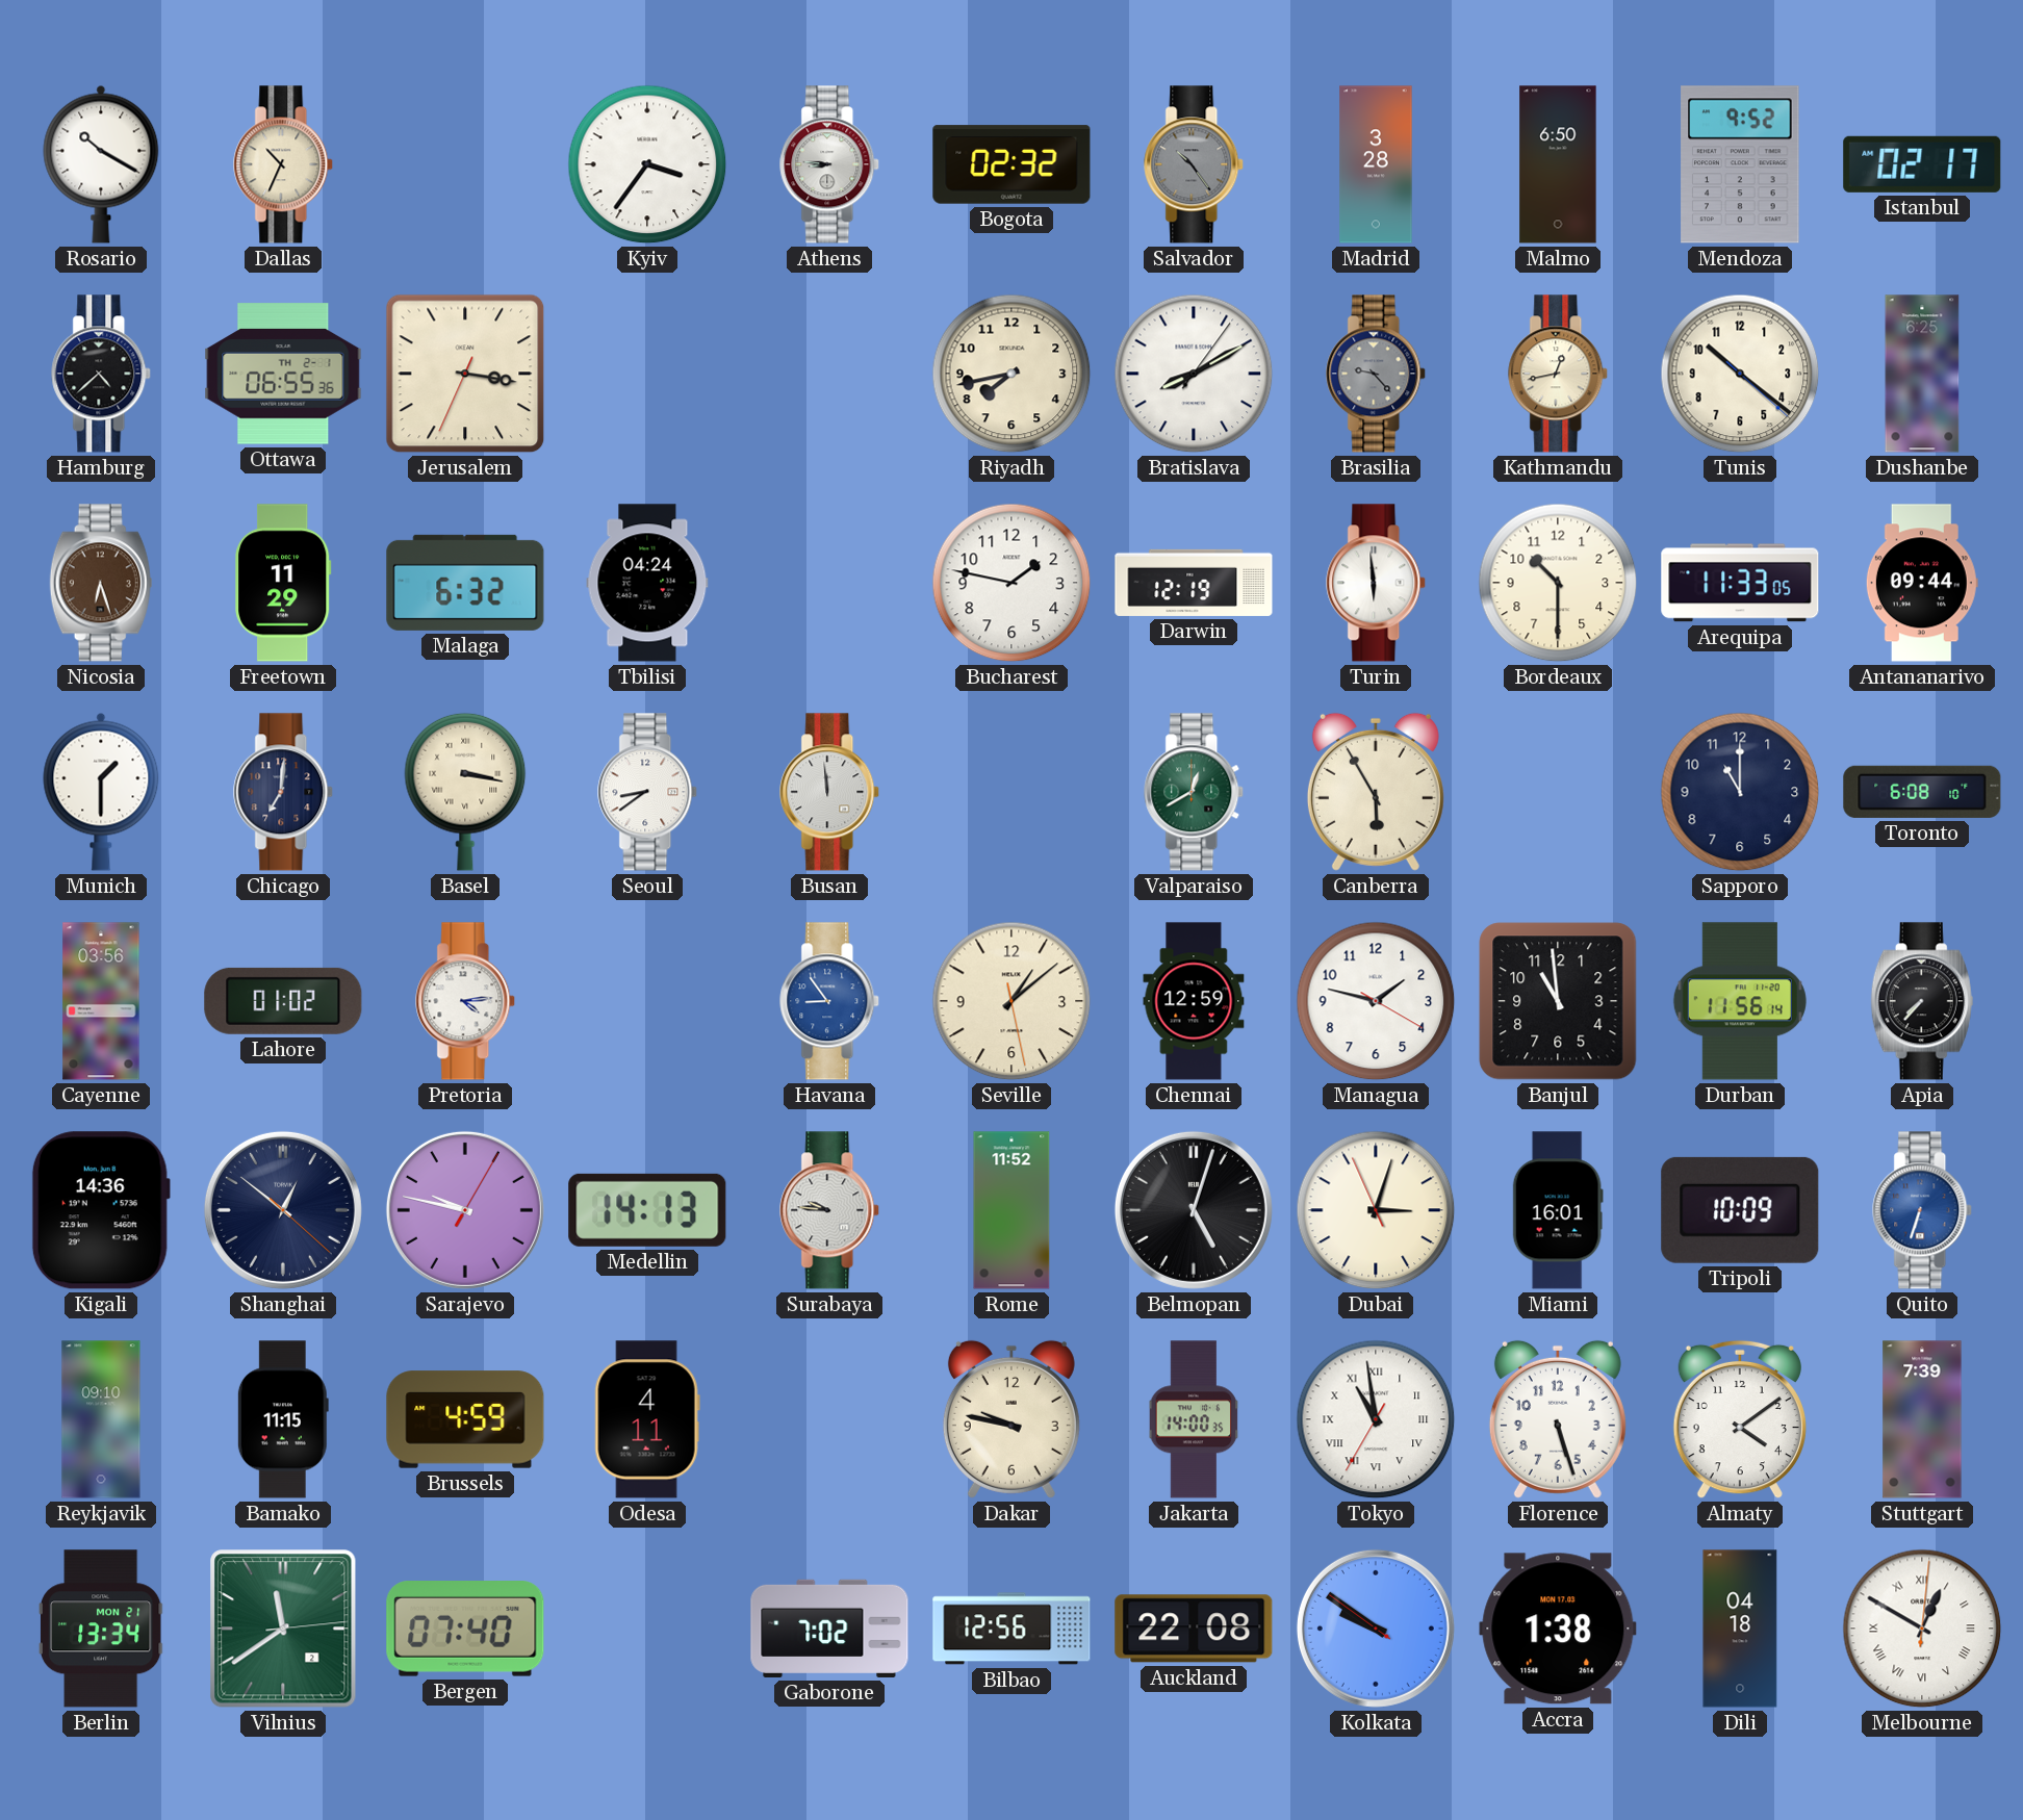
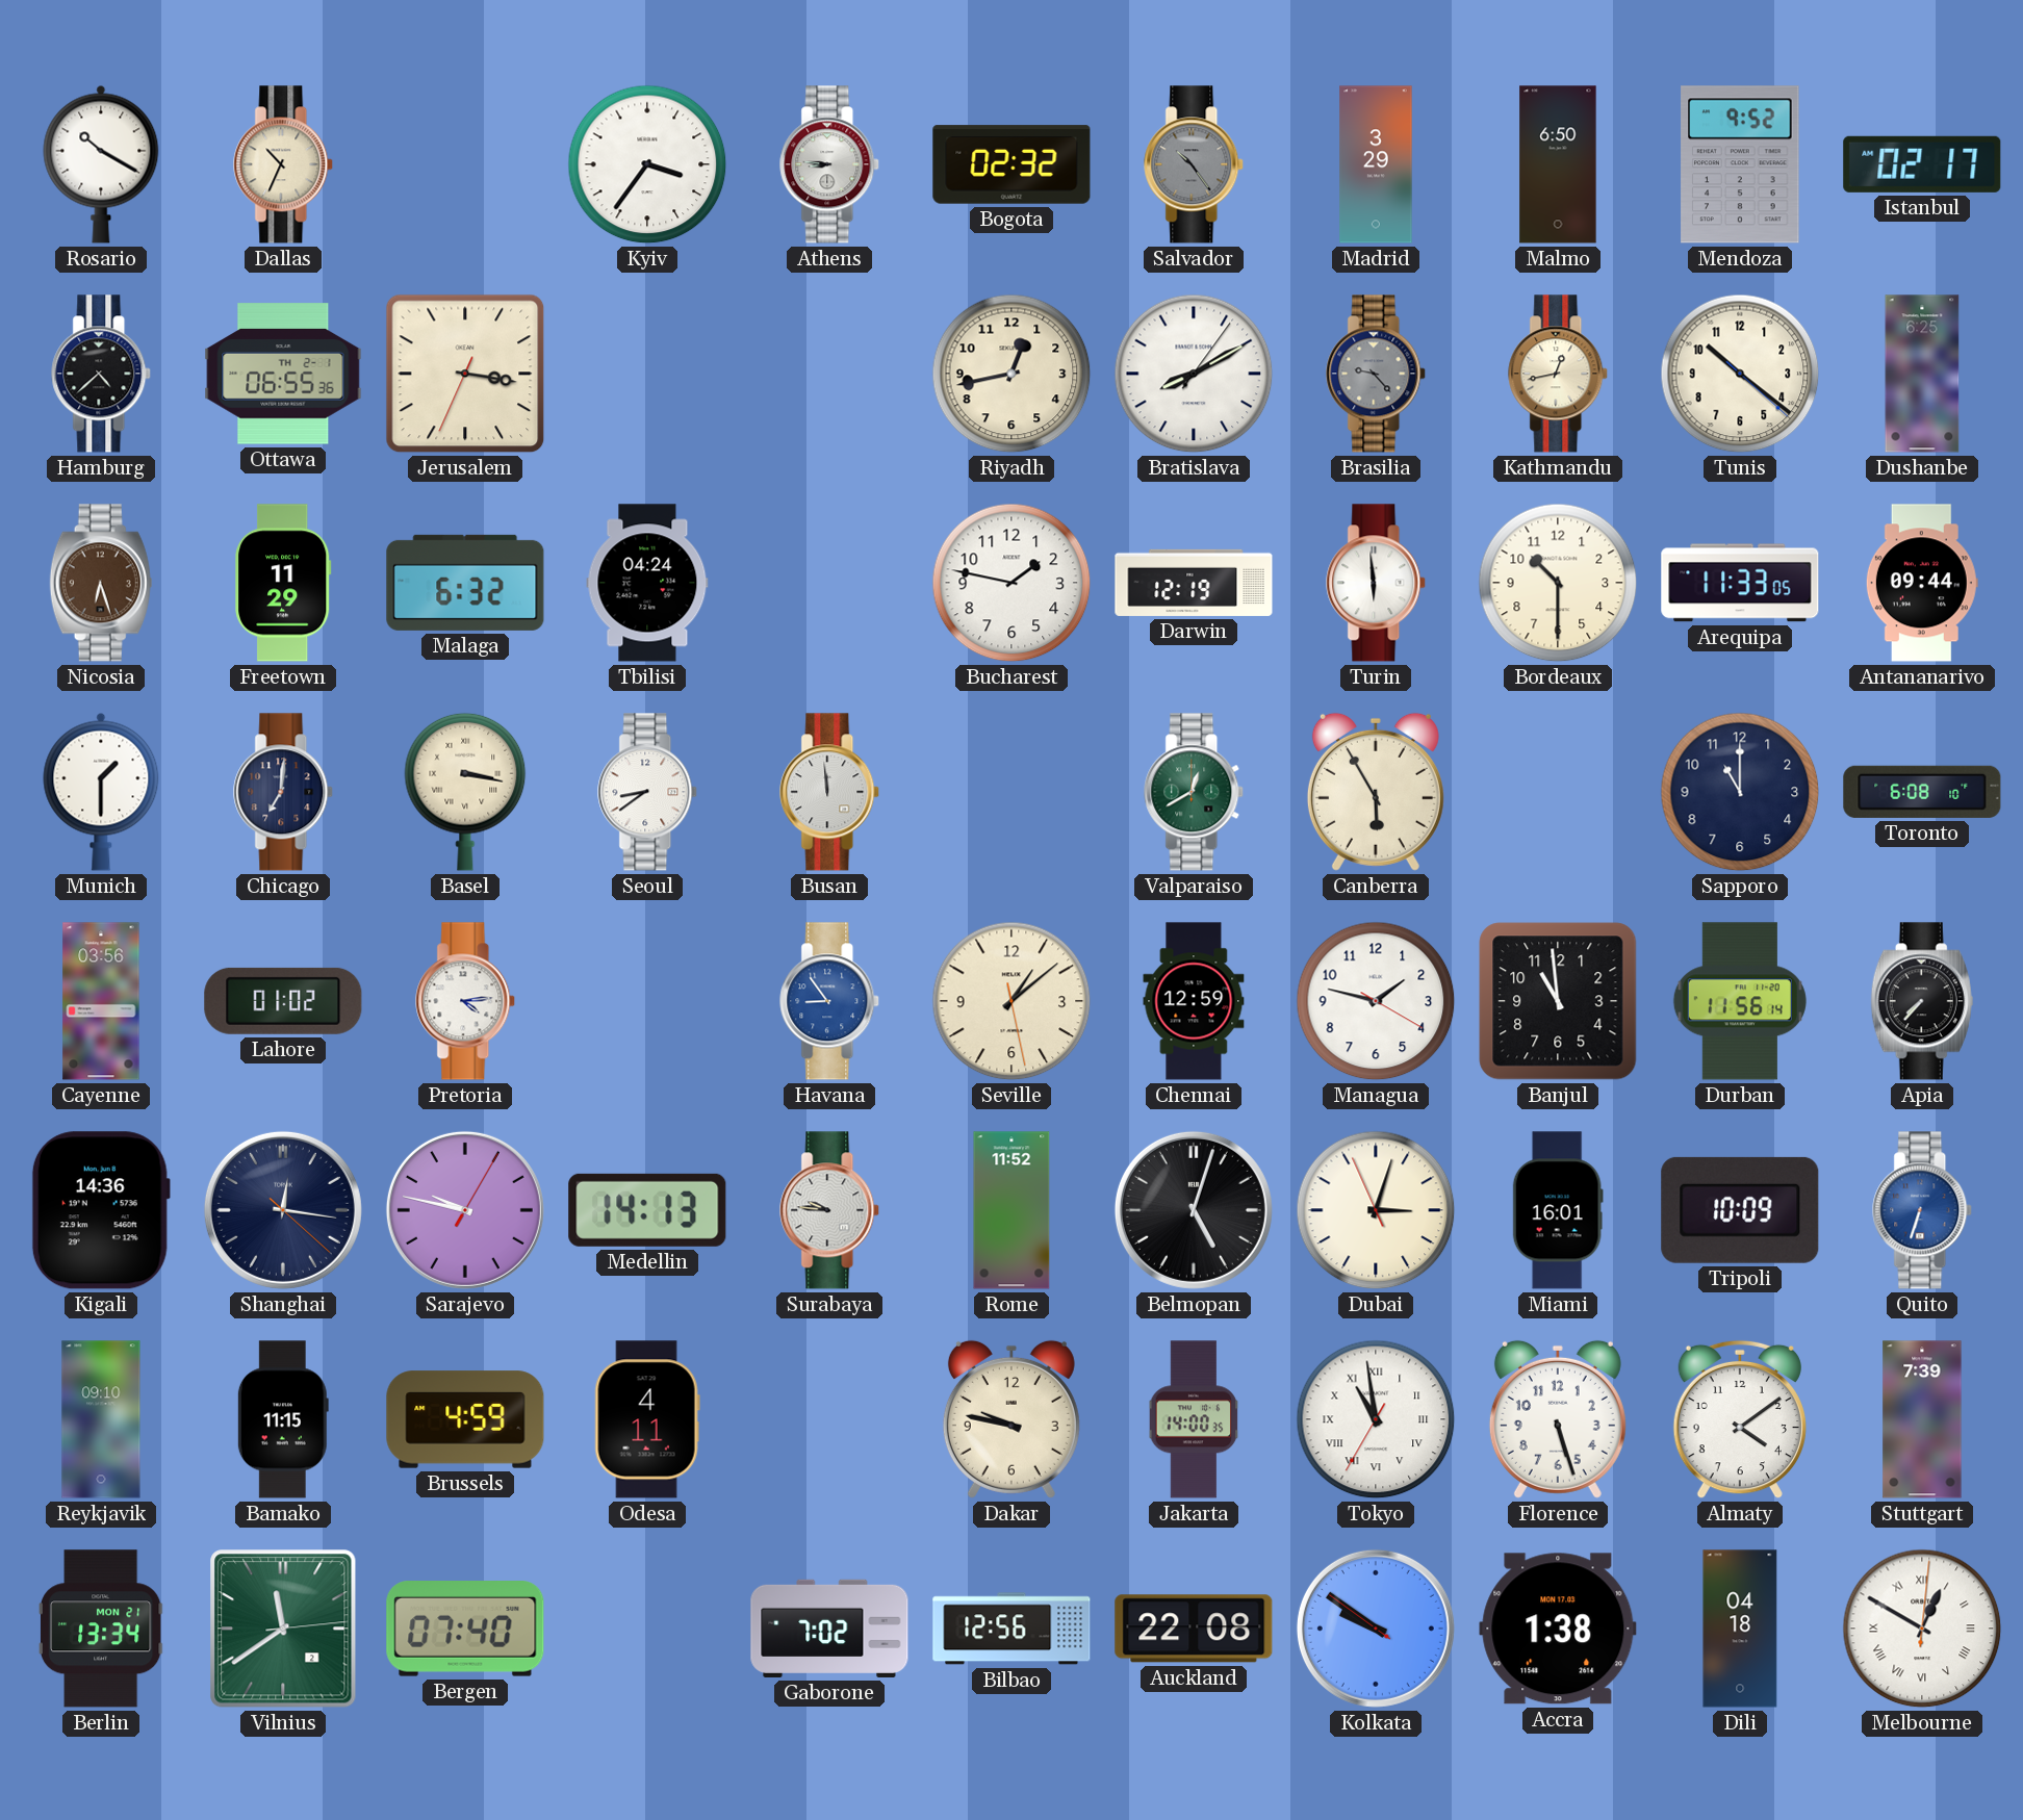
Madrid: 3:28 -> 3:29 (1376, 164)
Riyadh: 7:43 -> 12:43 (1011, 374)
Shanghai: 12:51 -> 12:16 (283, 1210)
